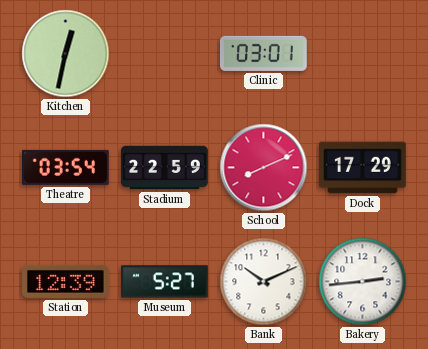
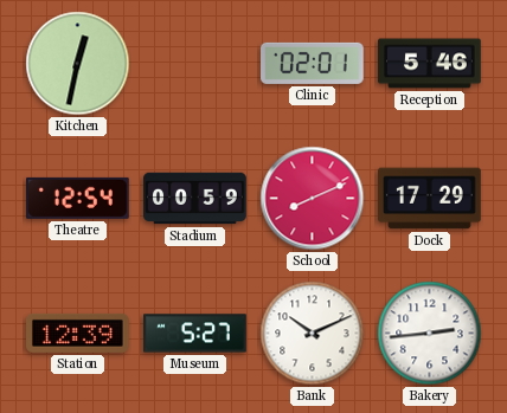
Clinic: 03:01 -> 02:01 (313, 63)
Reception: none -> 5:46 (430, 64)
Theatre: 03:54 -> 12:54 (77, 198)
Stadium: 22:59 -> 00:59 (195, 199)
